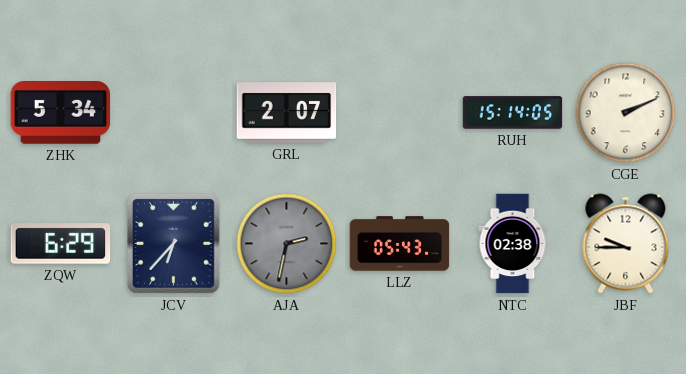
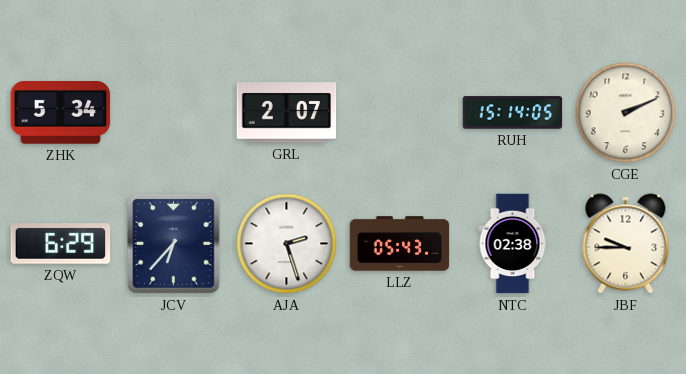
AJA: 2:32 -> 2:27 (287, 244)
AJA dial: grey -> white (287, 244)
